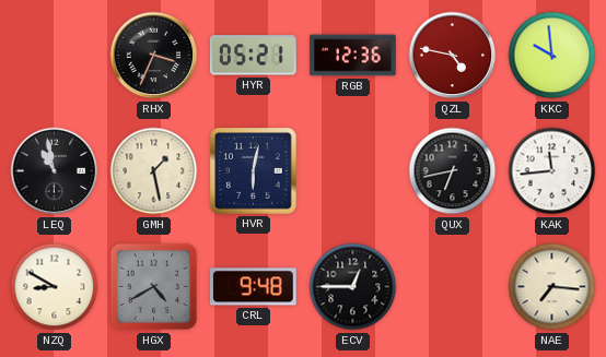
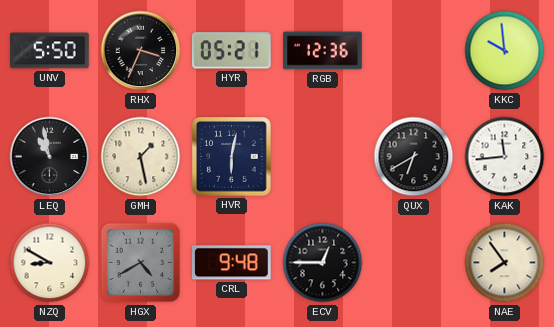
UNV: none -> 5:50 (50, 51)
QZL: 4:47 -> none (453, 56)
QUX: 6:43 -> 6:40 (414, 157)
NAE: 7:16 -> 7:54 (505, 263)
